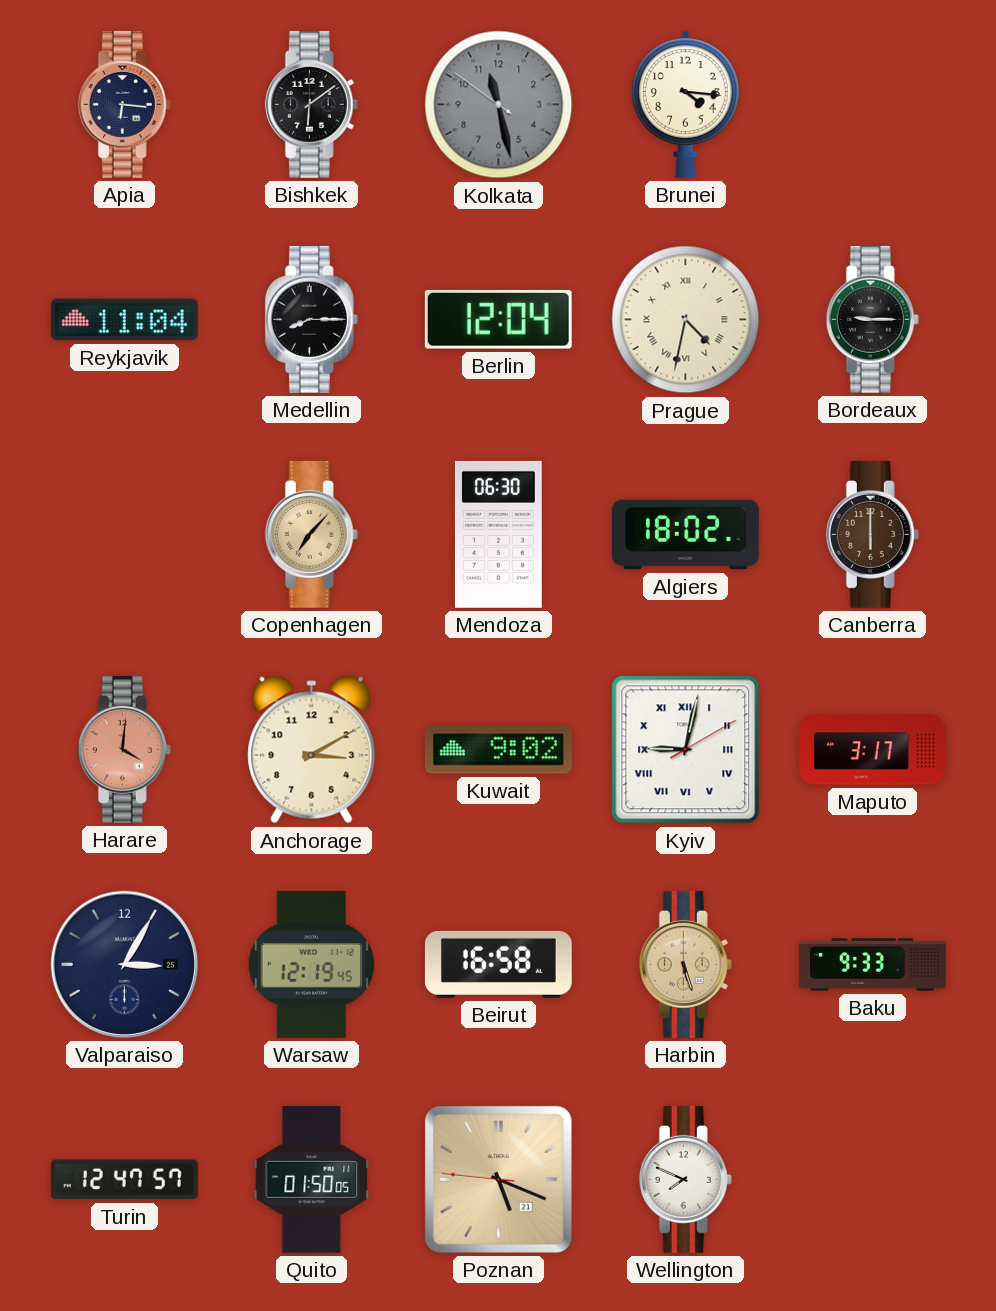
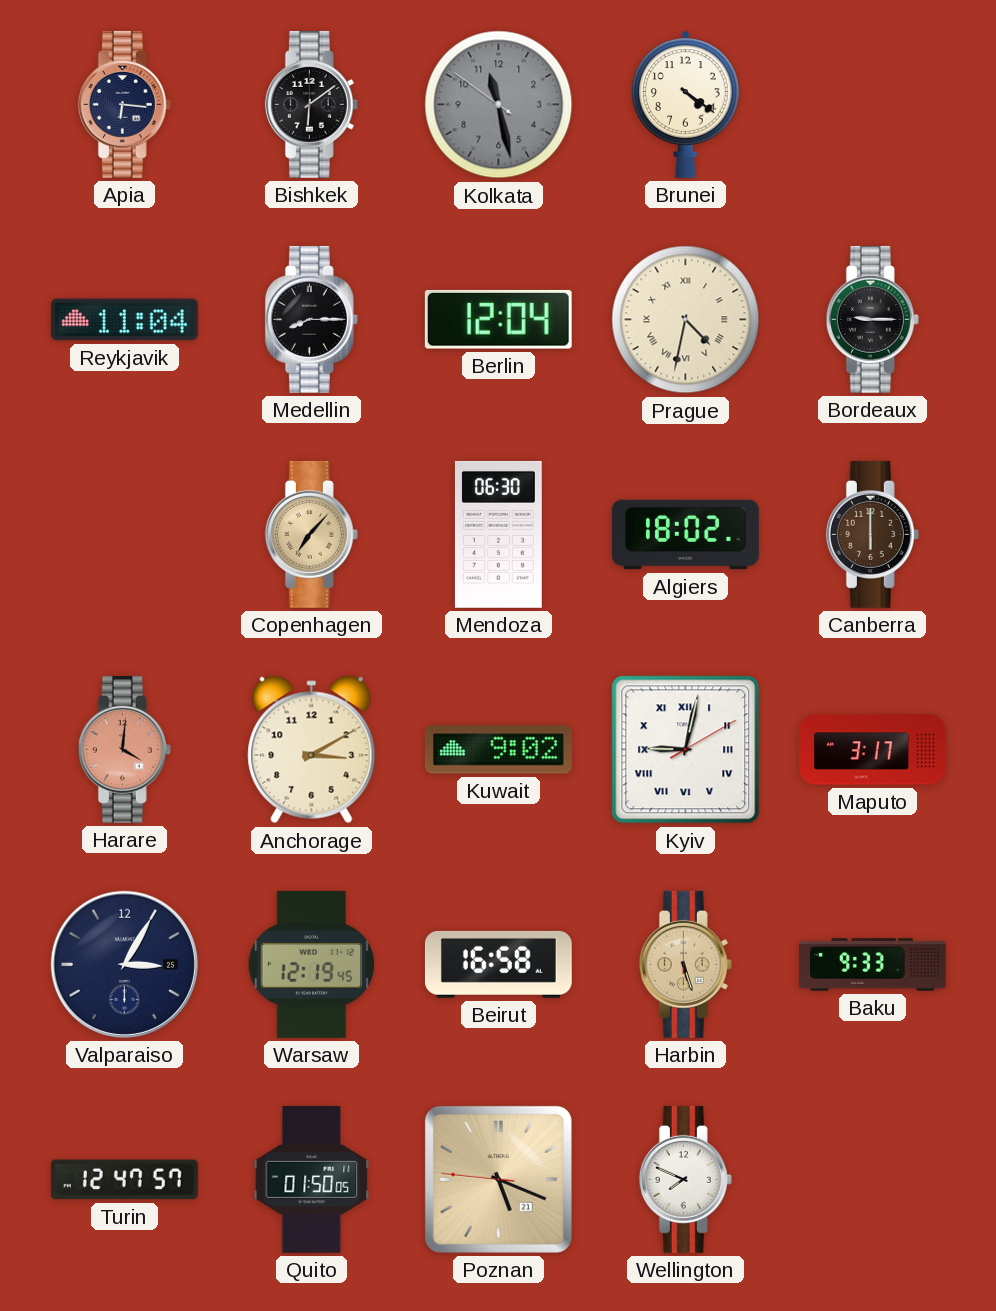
Brunei: 4:16 -> 4:21 (686, 104)
